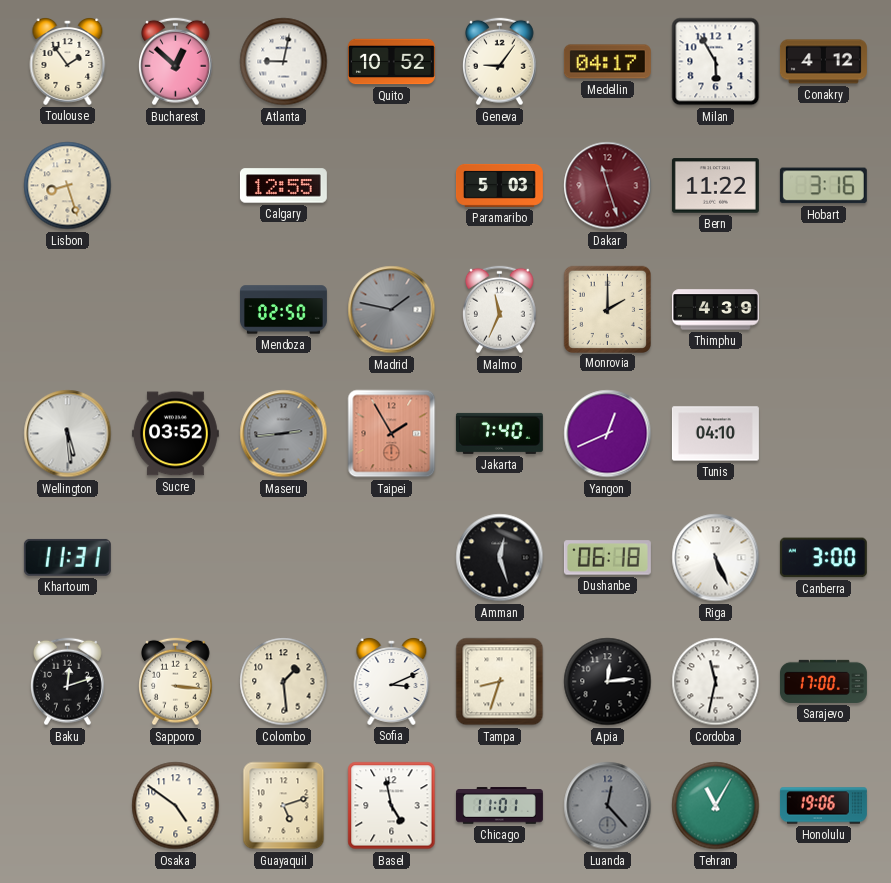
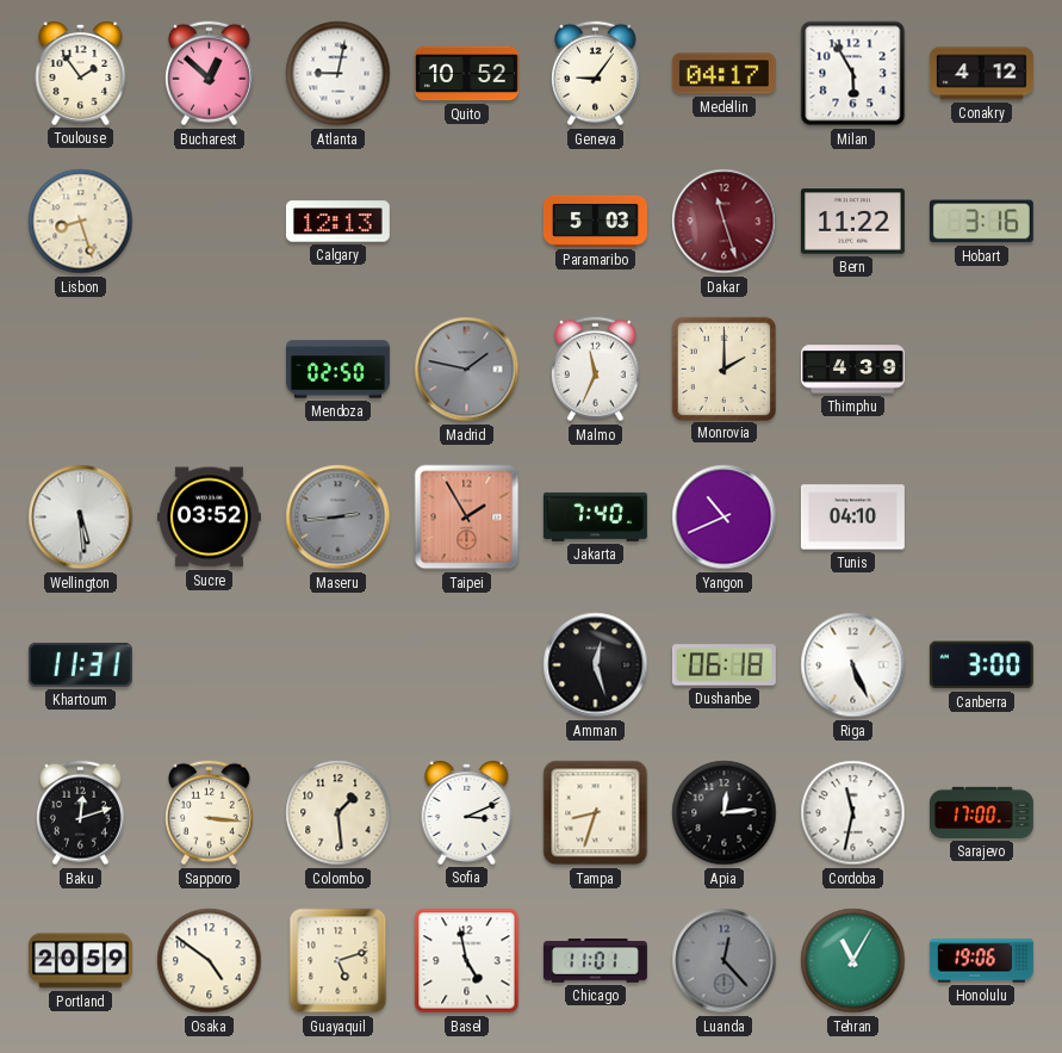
Calgary: 12:55 -> 12:13 (337, 222)
Yangon: 12:41 -> 10:41 (725, 518)
Portland: none -> 20:59 (80, 961)
